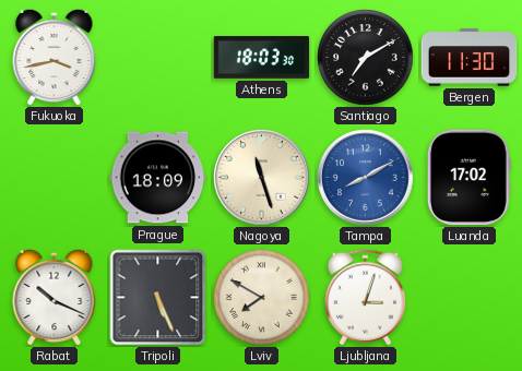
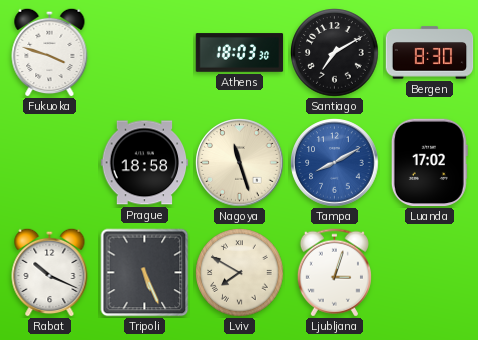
Fukuoka: 3:43 -> 3:48 (50, 52)
Bergen: 11:30 -> 8:30 (430, 53)
Prague: 18:09 -> 18:58 (145, 163)
